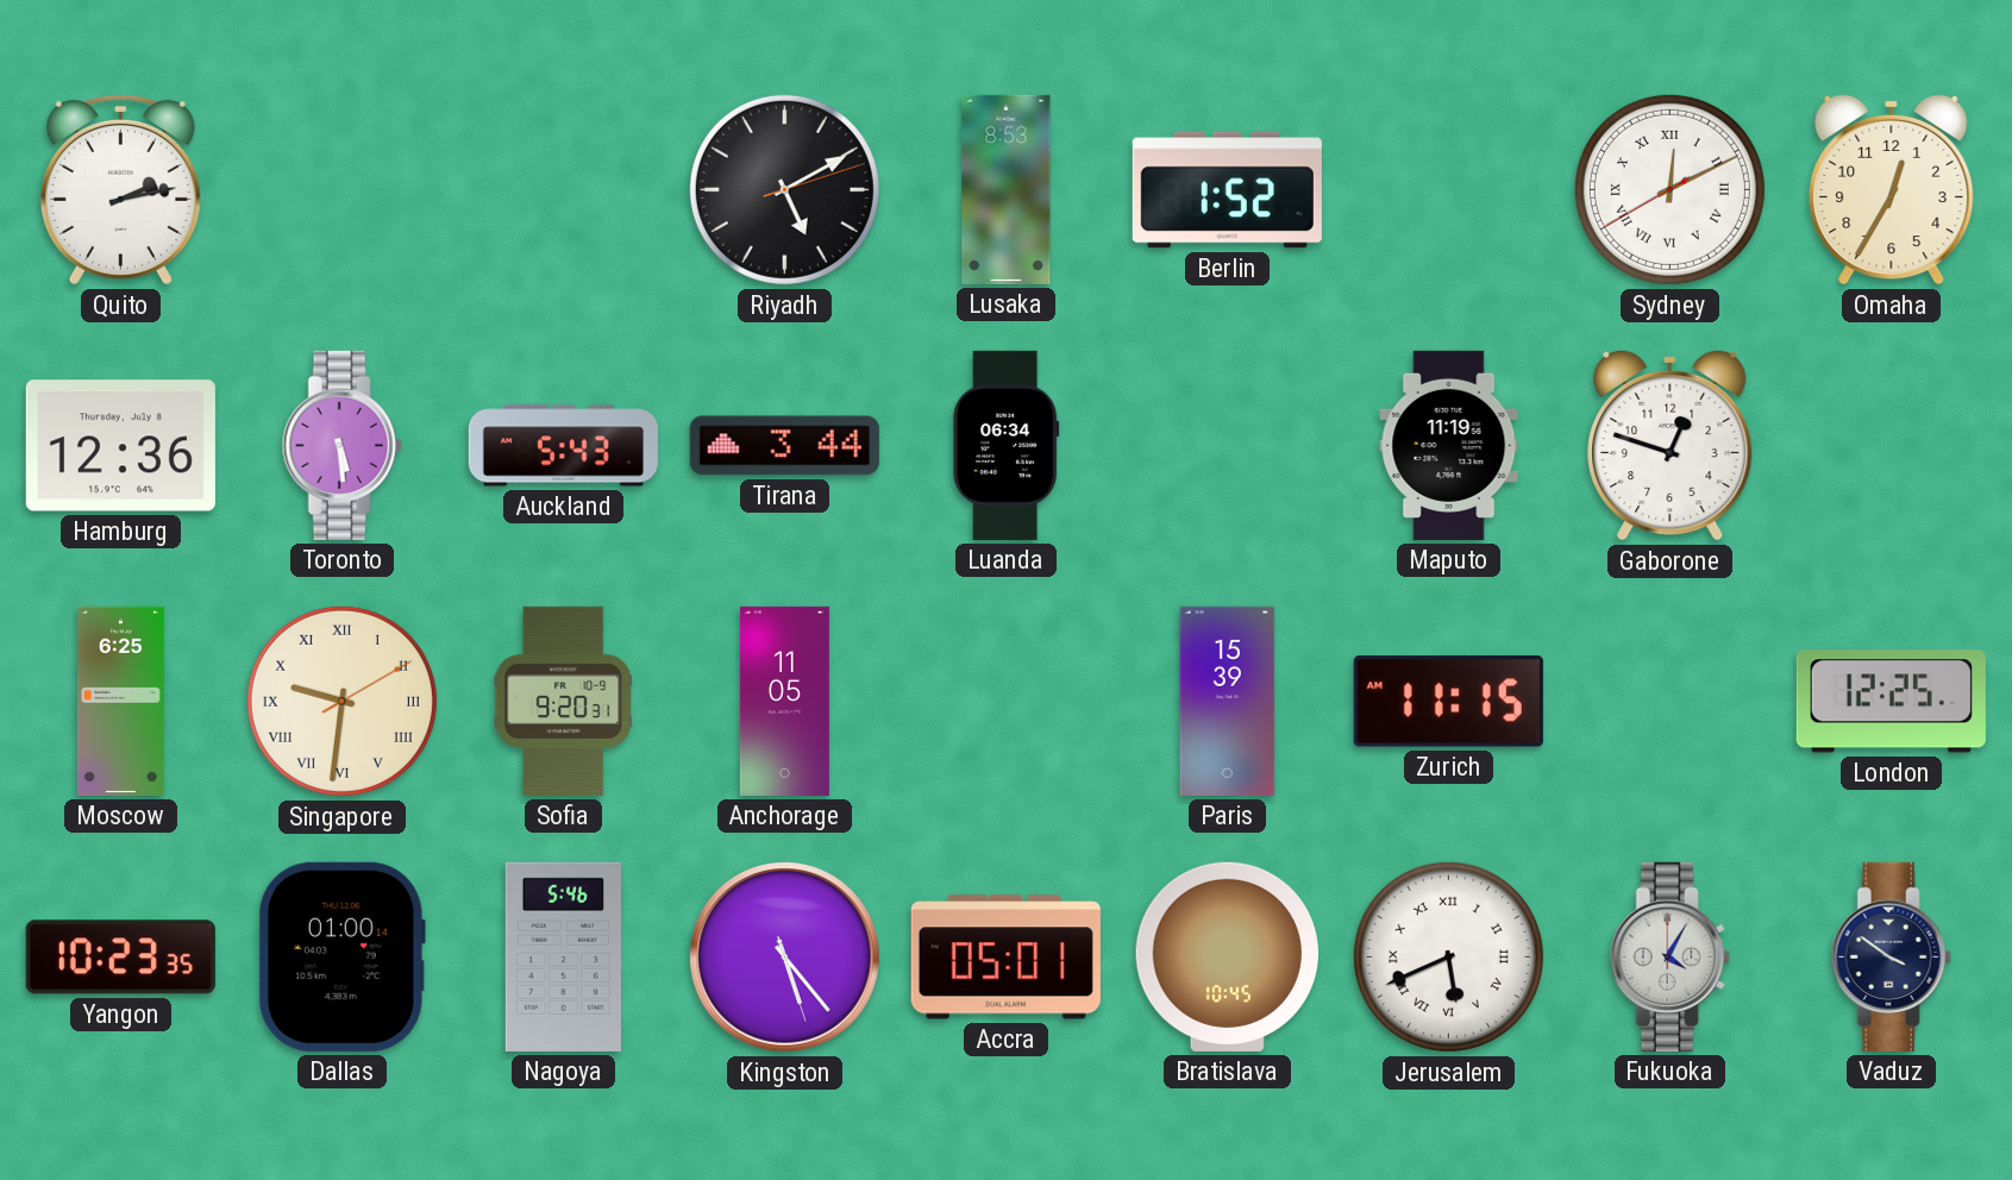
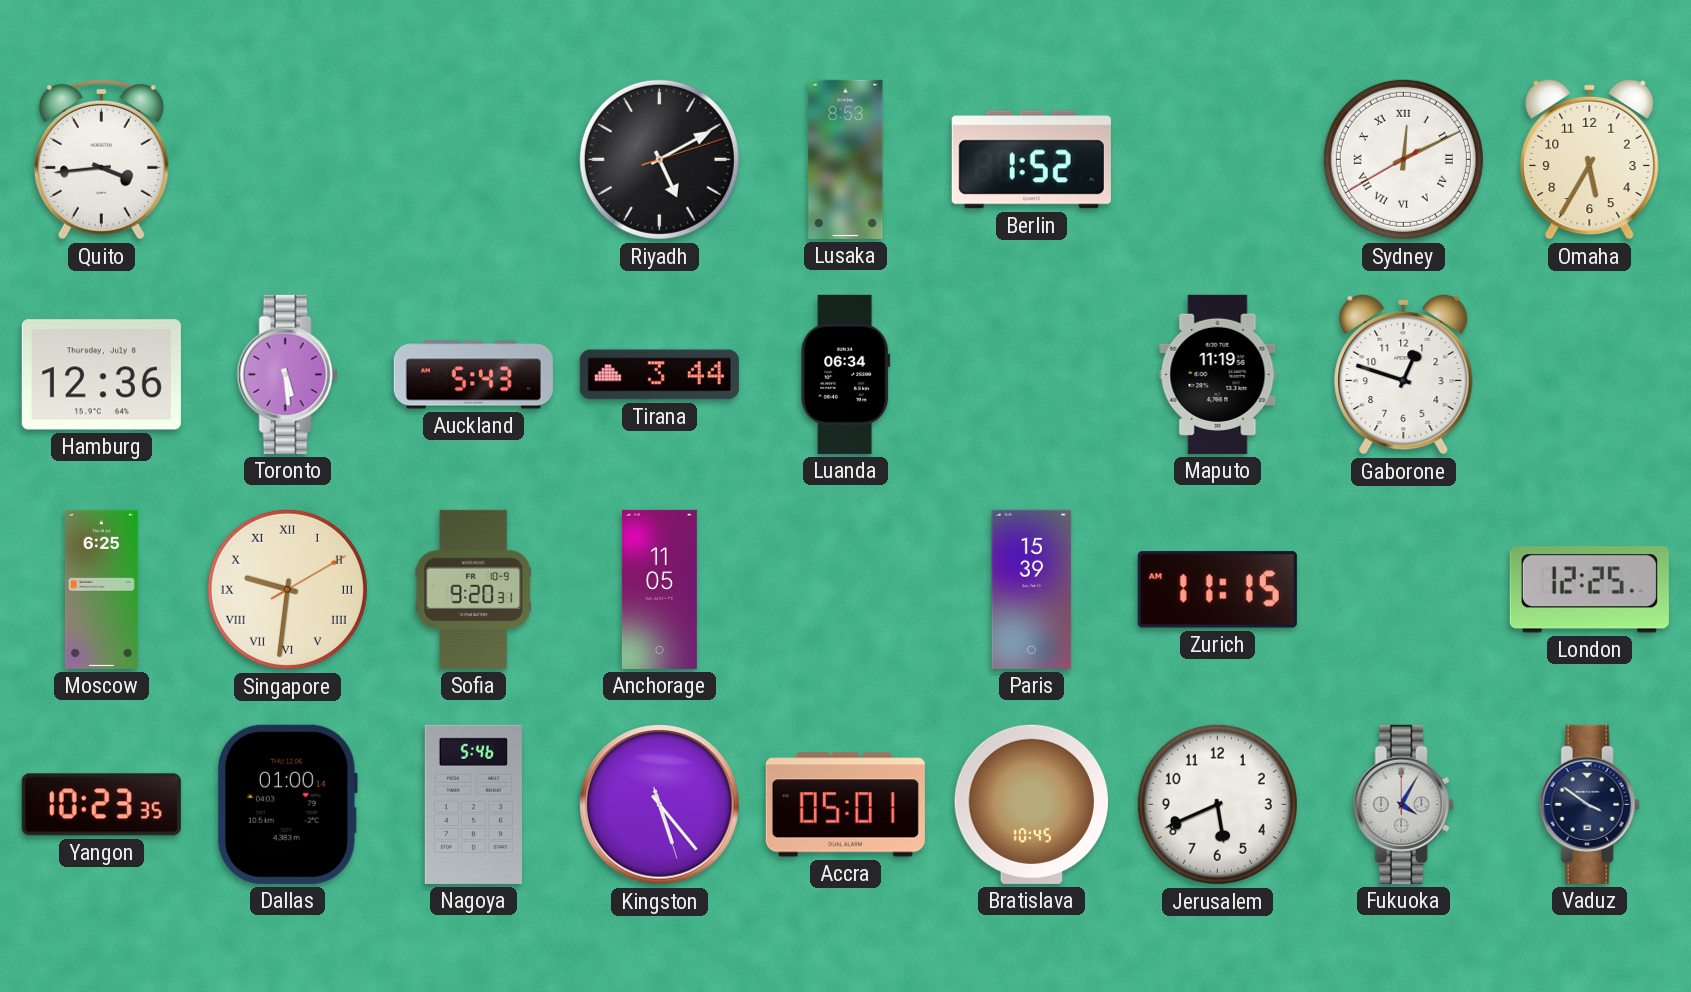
Quito: 2:13 -> 3:44 (101, 159)
Omaha: 12:35 -> 5:35 (1590, 159)
Jerusalem numerals: Roman -> Arabic (1217, 804)
